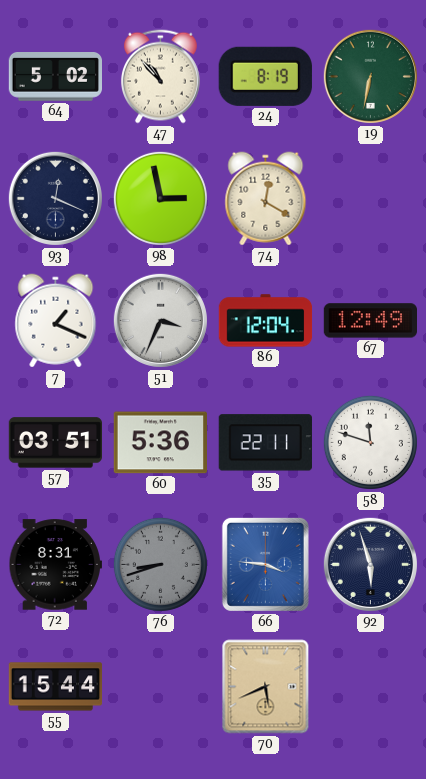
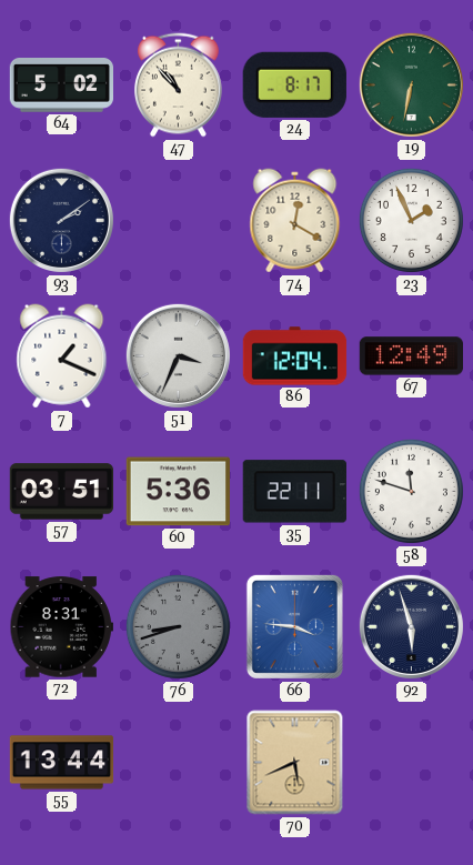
24: 8:19 -> 8:17 (294, 84)
93: 12:19 -> 2:09 (61, 220)
98: 2:58 -> none (160, 198)
23: none -> 1:56 (411, 220)
55: 15:44 -> 13:44 (62, 763)
